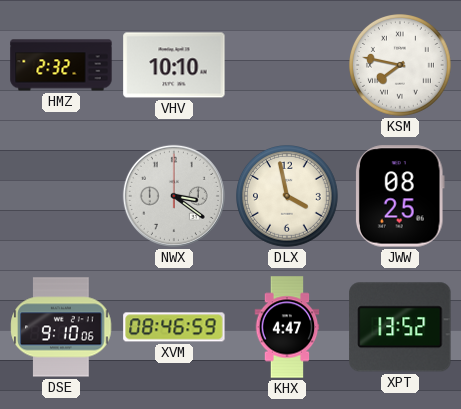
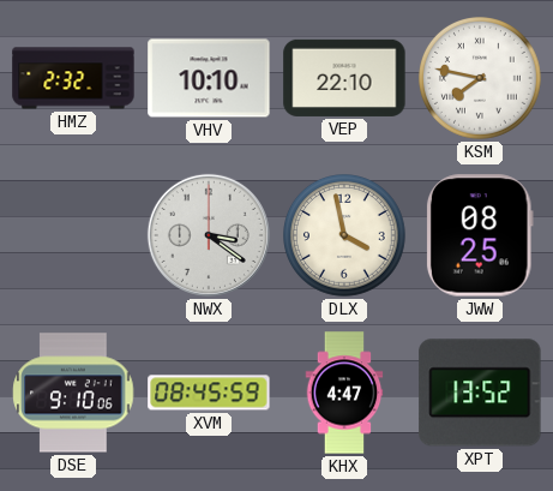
VEP: none -> 22:10 (344, 78)
XVM: 08:46 -> 08:45 (209, 393)
